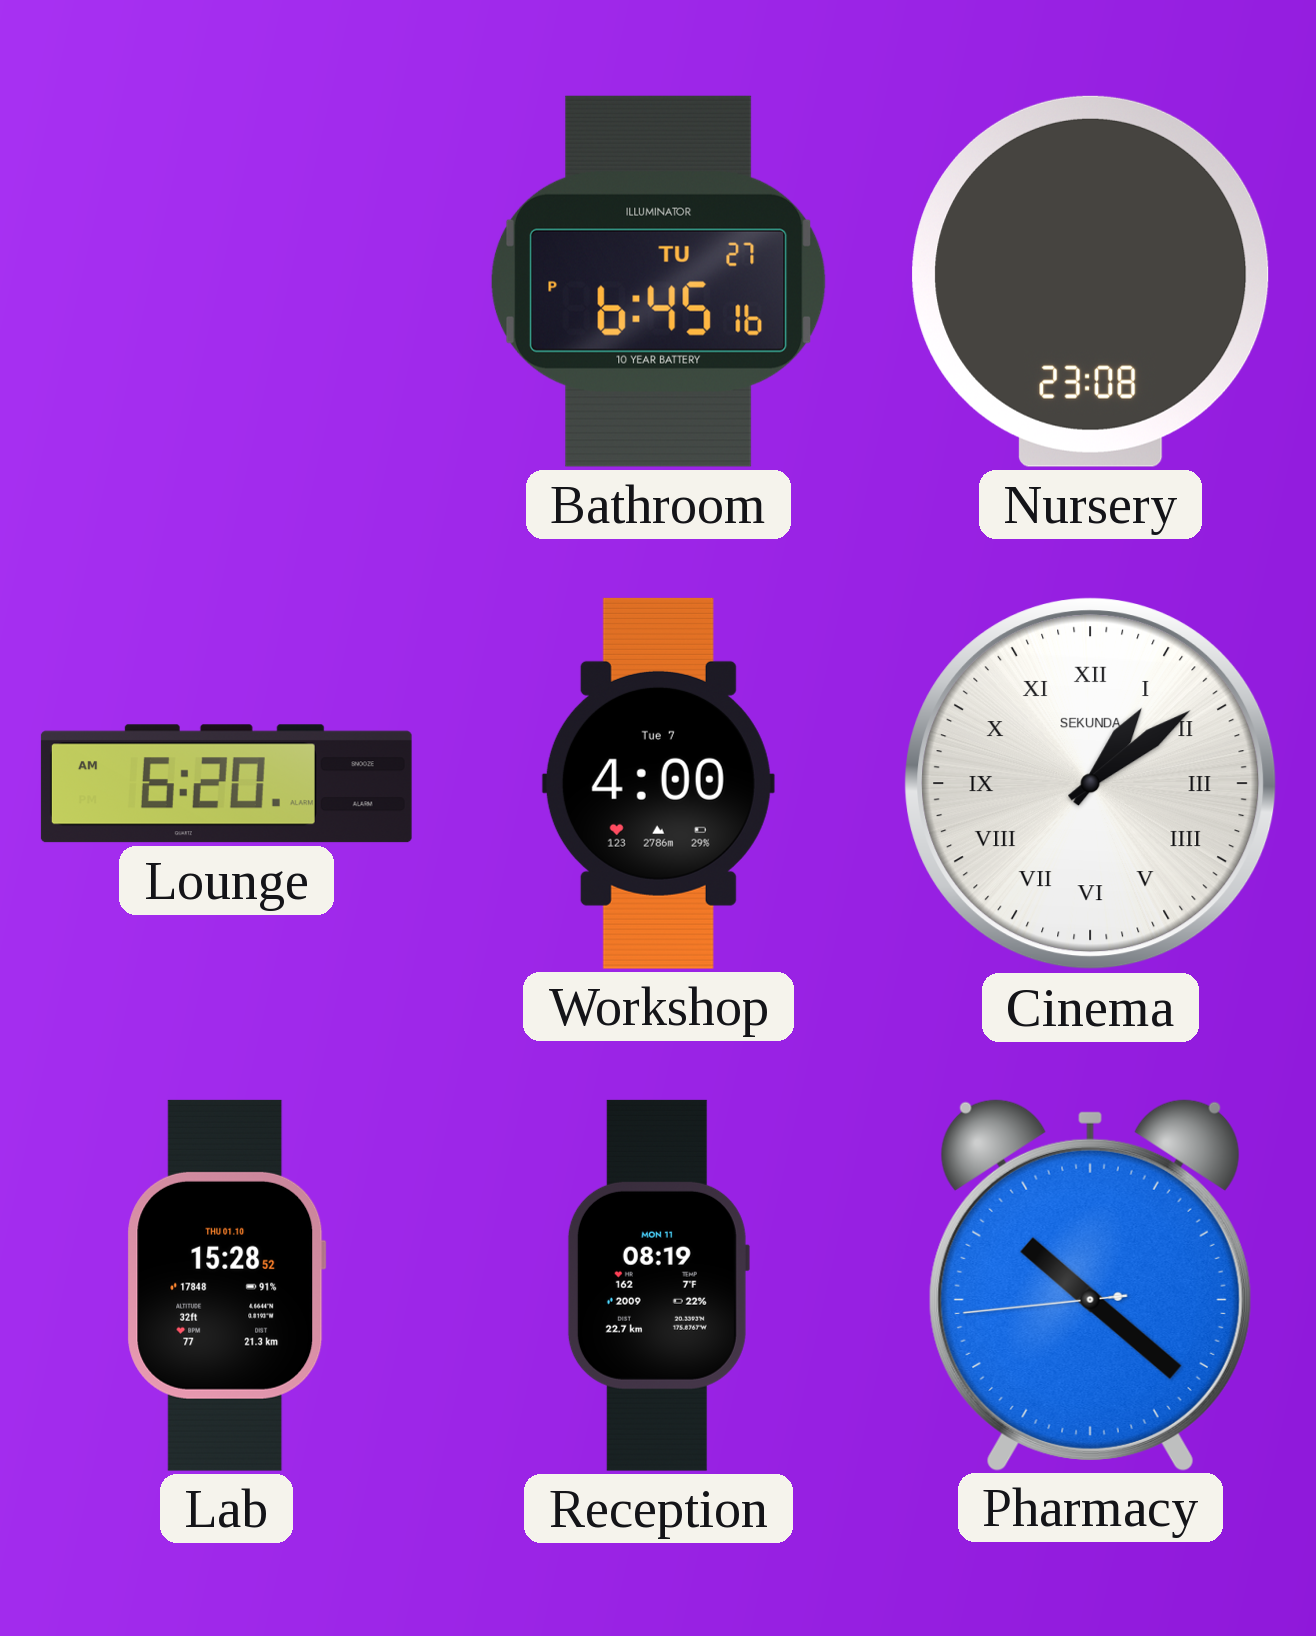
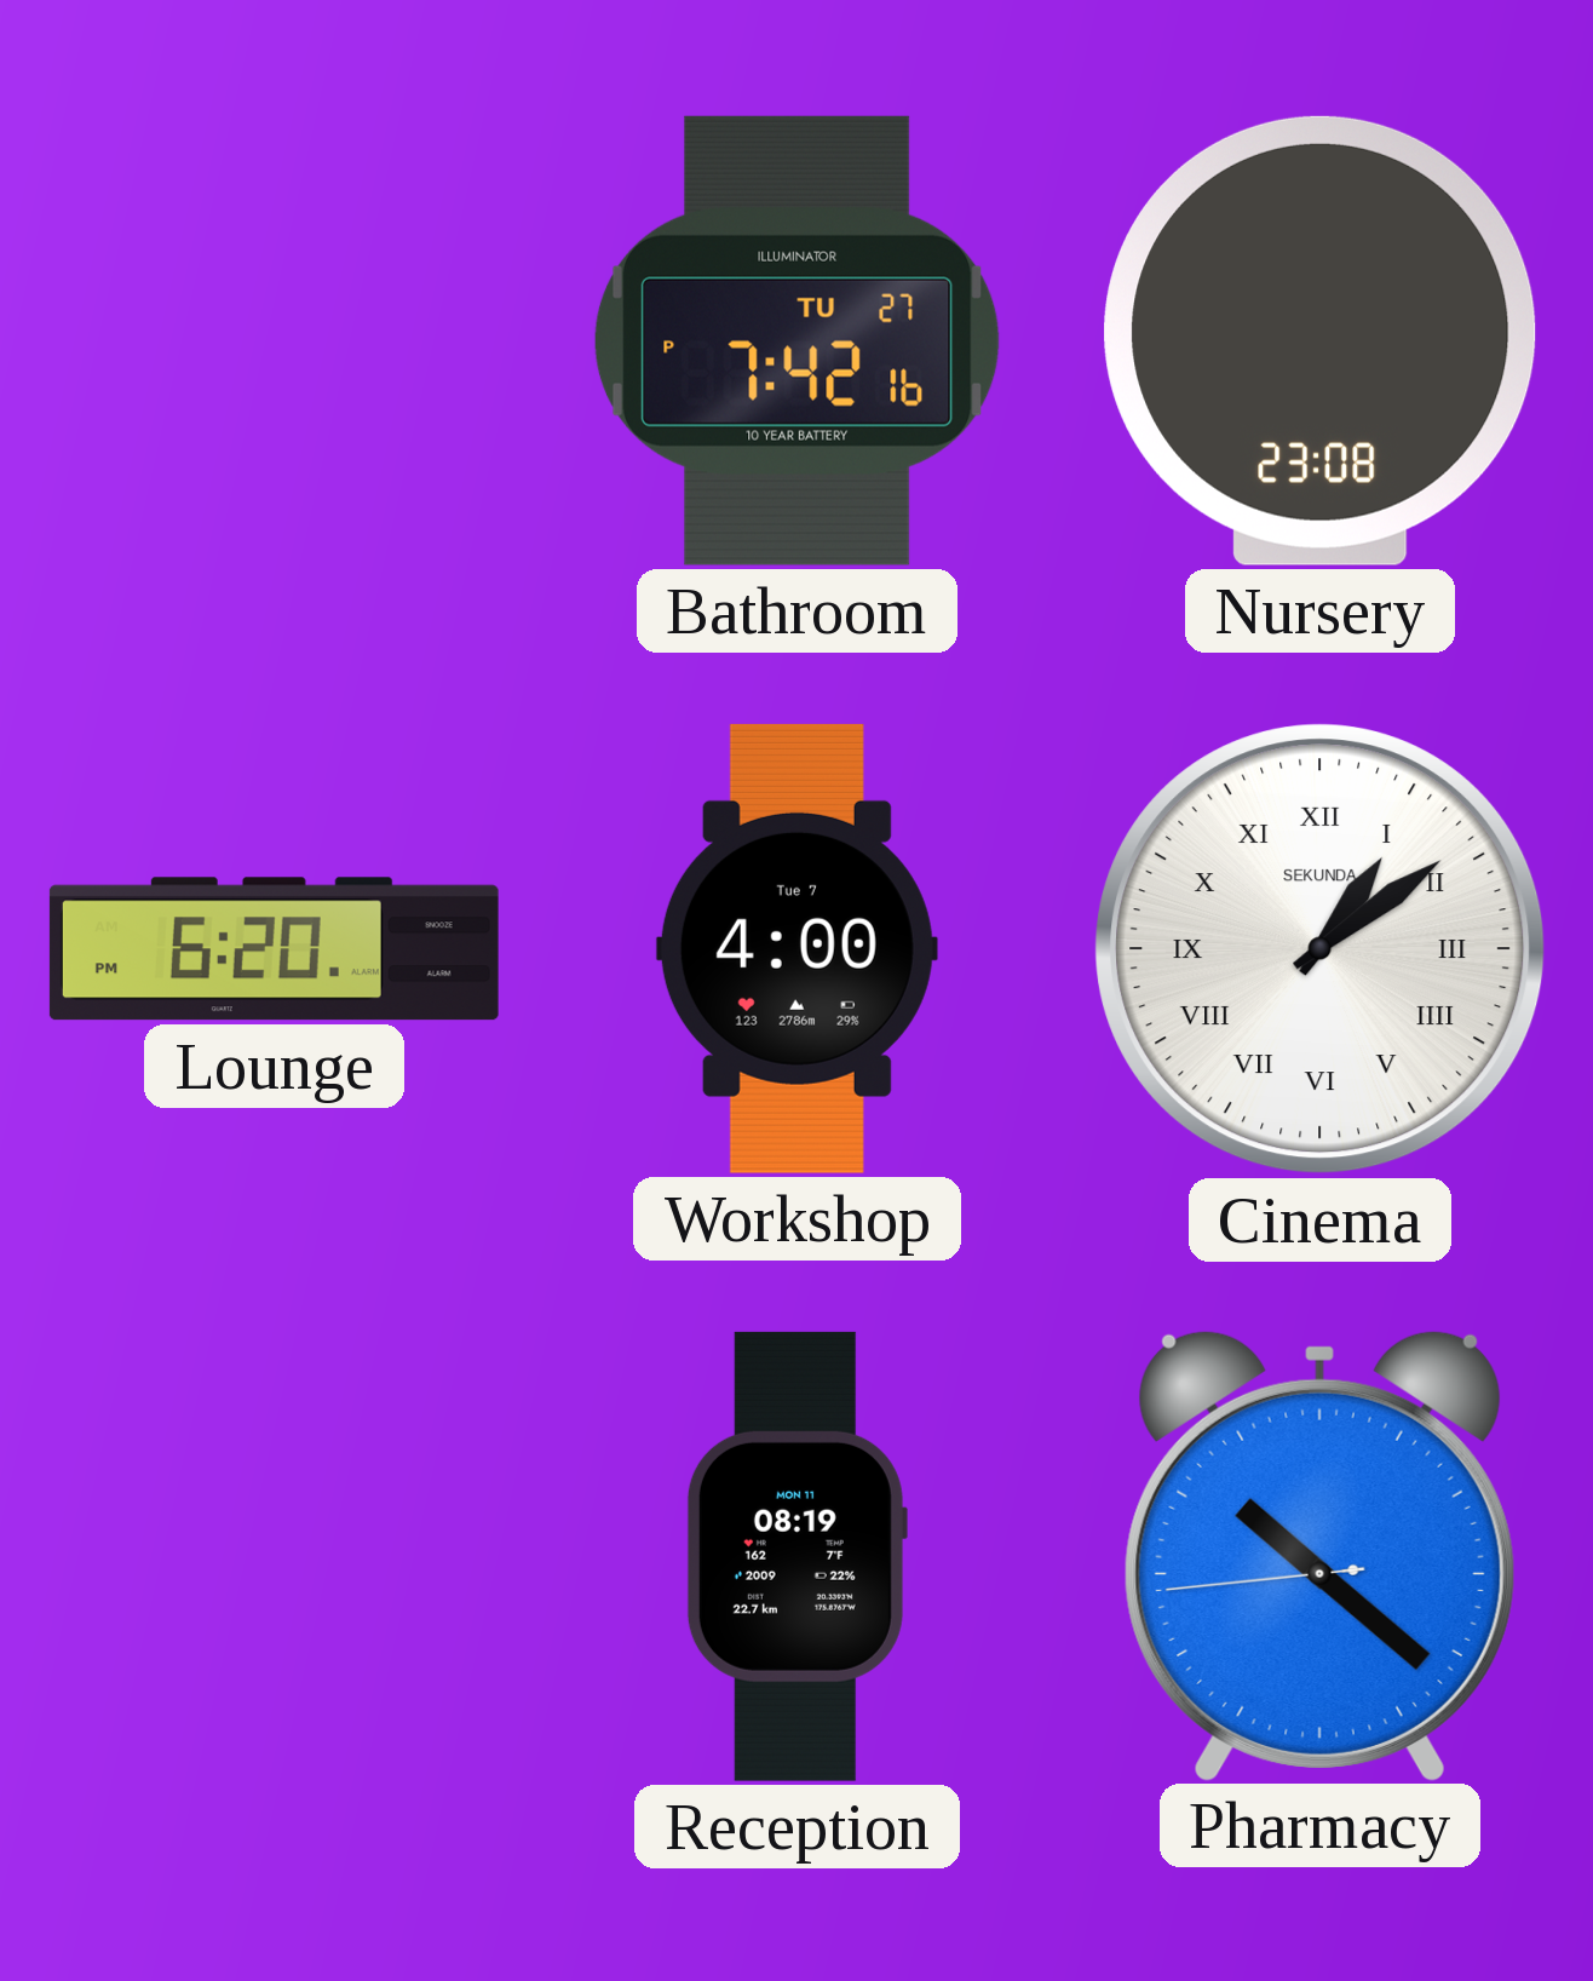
Bathroom: 6:45 -> 7:42 (796, 340)
Lounge: 6:20 AM -> 6:20 PM (274, 949)
Lab: 15:28 -> none (227, 1285)
